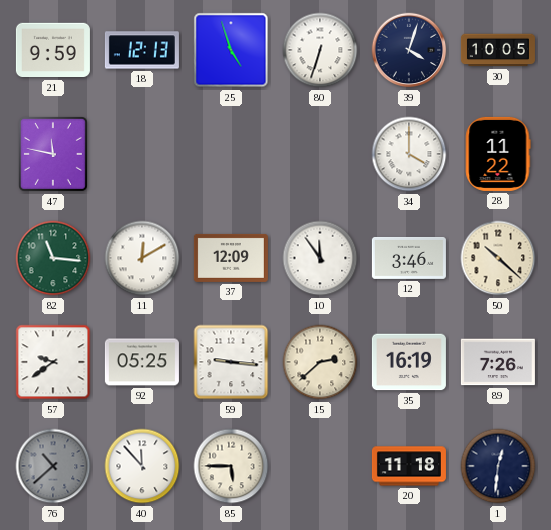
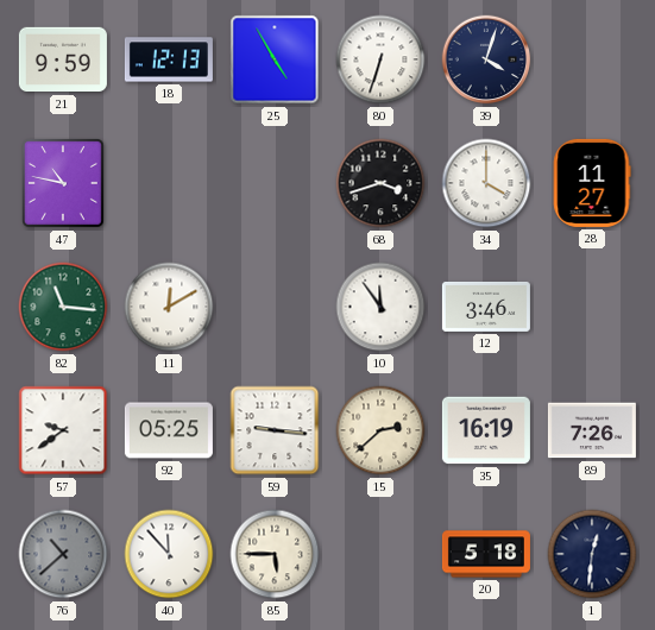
25: 4:57 -> 4:55 (275, 59)
30: 10:05 -> none (498, 50)
47: 11:47 -> 10:47 (64, 184)
68: none -> 3:42 (380, 183)
28: 11:22 -> 11:27 (592, 183)
37: 12:09 -> none (231, 258)
50: 10:22 -> none (498, 258)
20: 11:18 -> 5:18 (486, 554)
